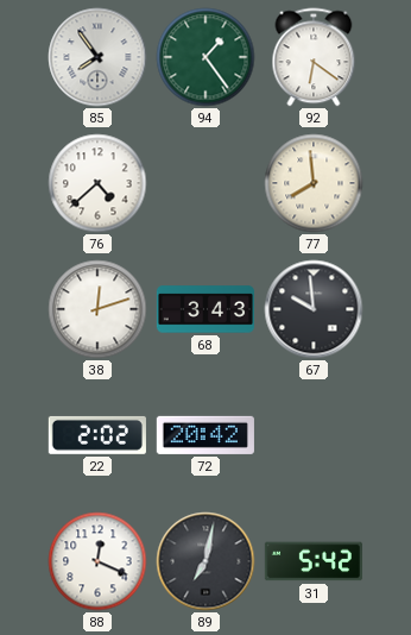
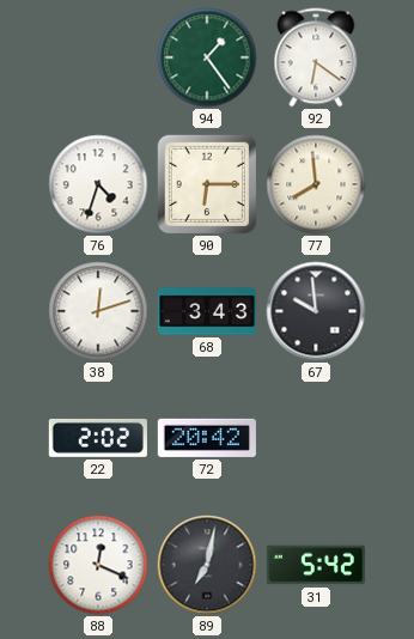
85: 7:54 -> none (97, 57)
76: 4:38 -> 4:33 (98, 184)
90: none -> 6:15 (207, 184)
